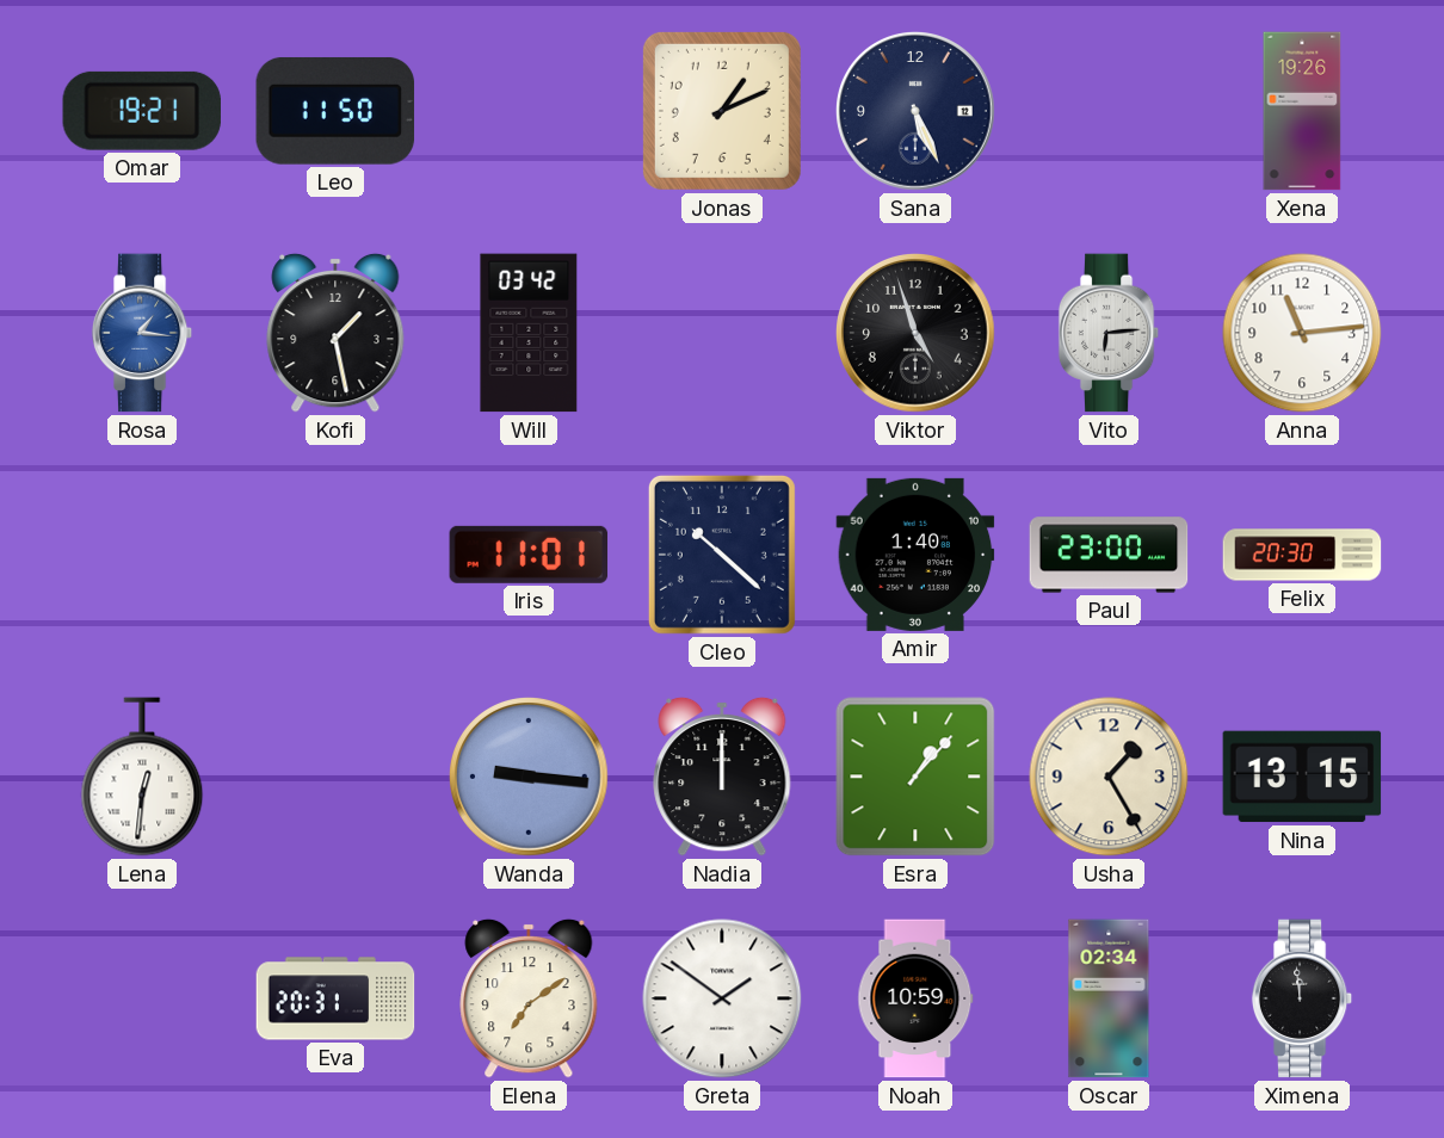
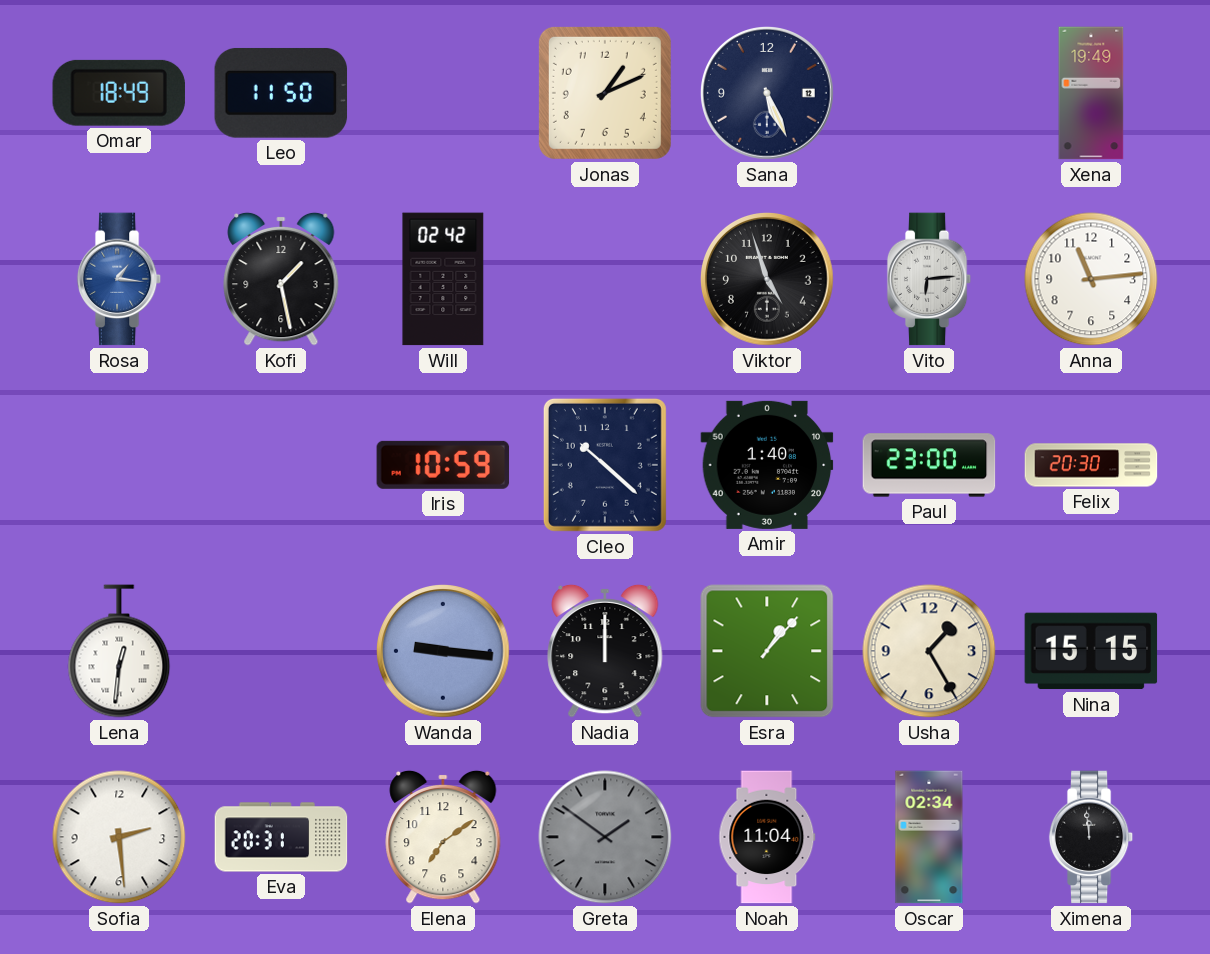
Omar: 19:21 -> 18:49 (119, 93)
Xena: 19:26 -> 19:49 (1091, 93)
Will: 03:42 -> 02:42 (443, 279)
Iris: 11:01 -> 10:59 (443, 465)
Nina: 13:15 -> 15:15 (1091, 651)
Sofia: none -> 2:29 (119, 837)
Greta dial: white -> grey (605, 837)
Noah: 10:59 -> 11:04 (767, 837)
